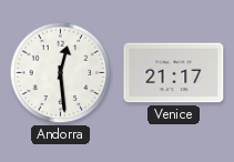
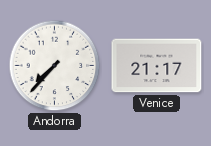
Andorra: 12:29 -> 7:37 (55, 66)
